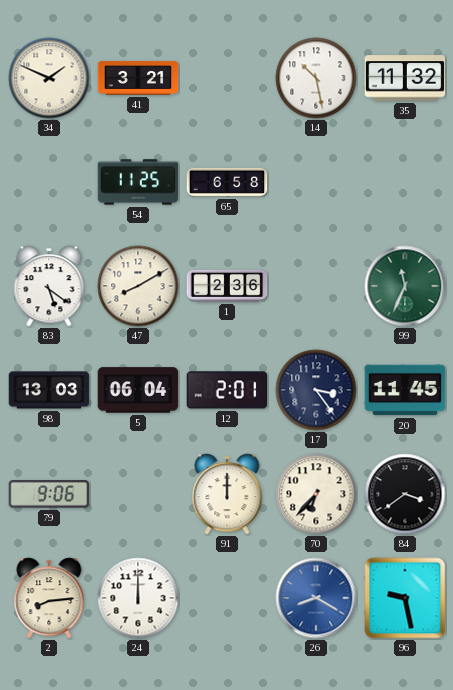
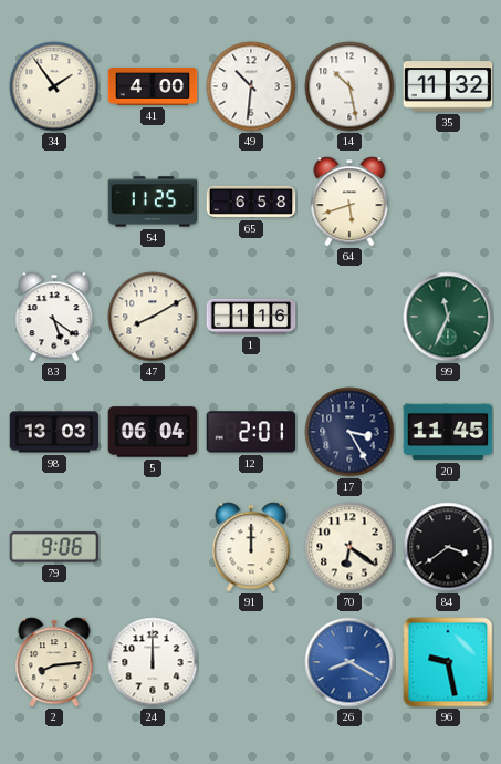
34: 1:49 -> 1:54 (54, 86)
41: 3:21 -> 4:00 (153, 87)
49: none -> 10:31 (251, 86)
64: none -> 5:42 (349, 202)
1: 2:36 -> 1:16 (251, 317)
17: 3:24 -> 3:25 (349, 432)
70: 6:37 -> 6:21 (349, 547)
